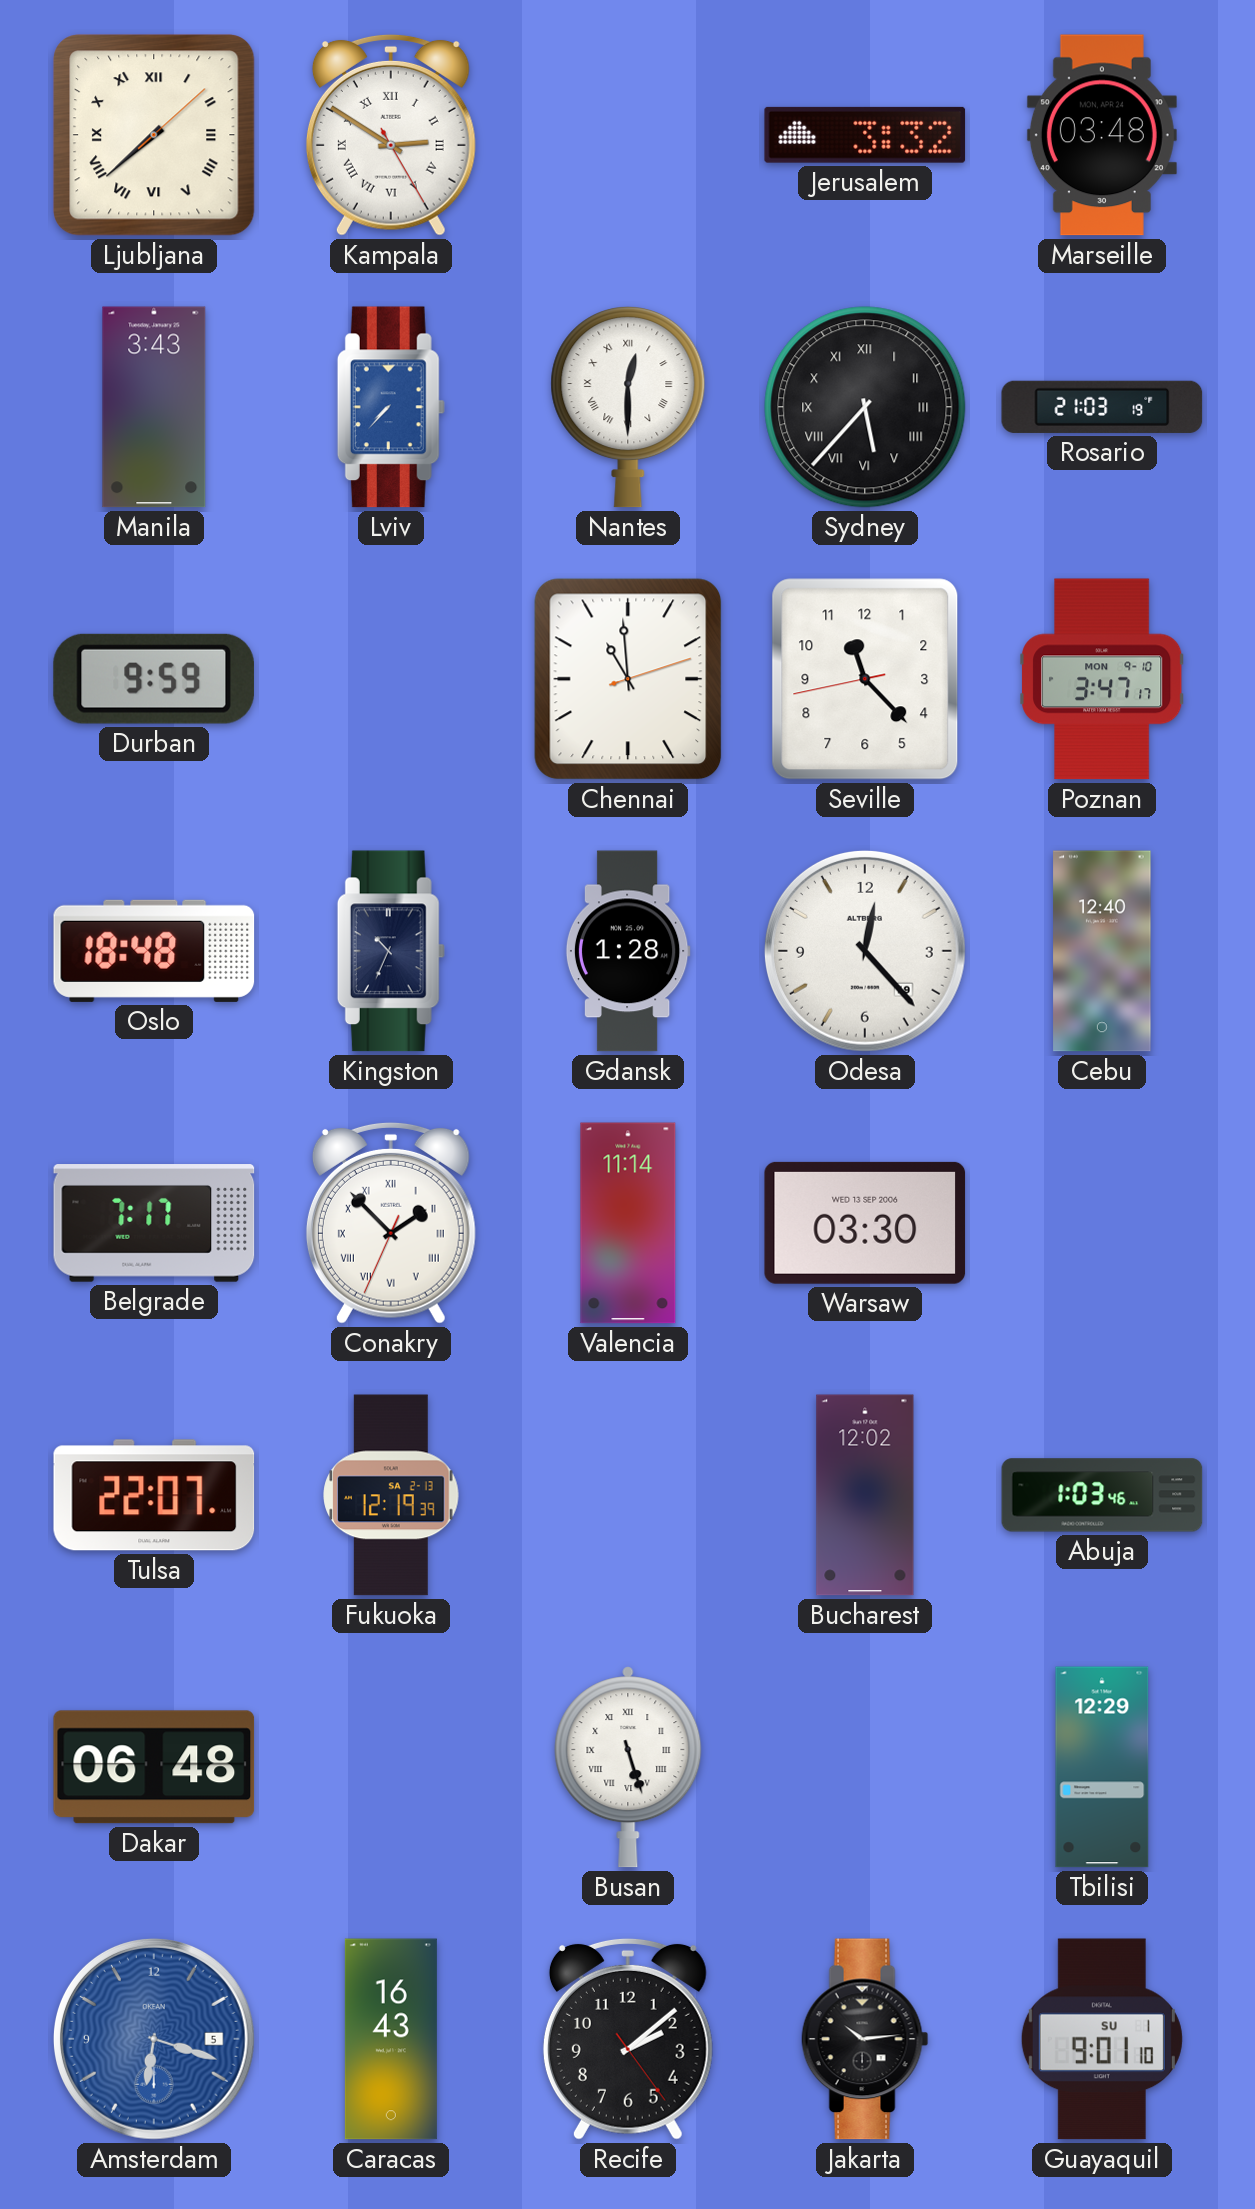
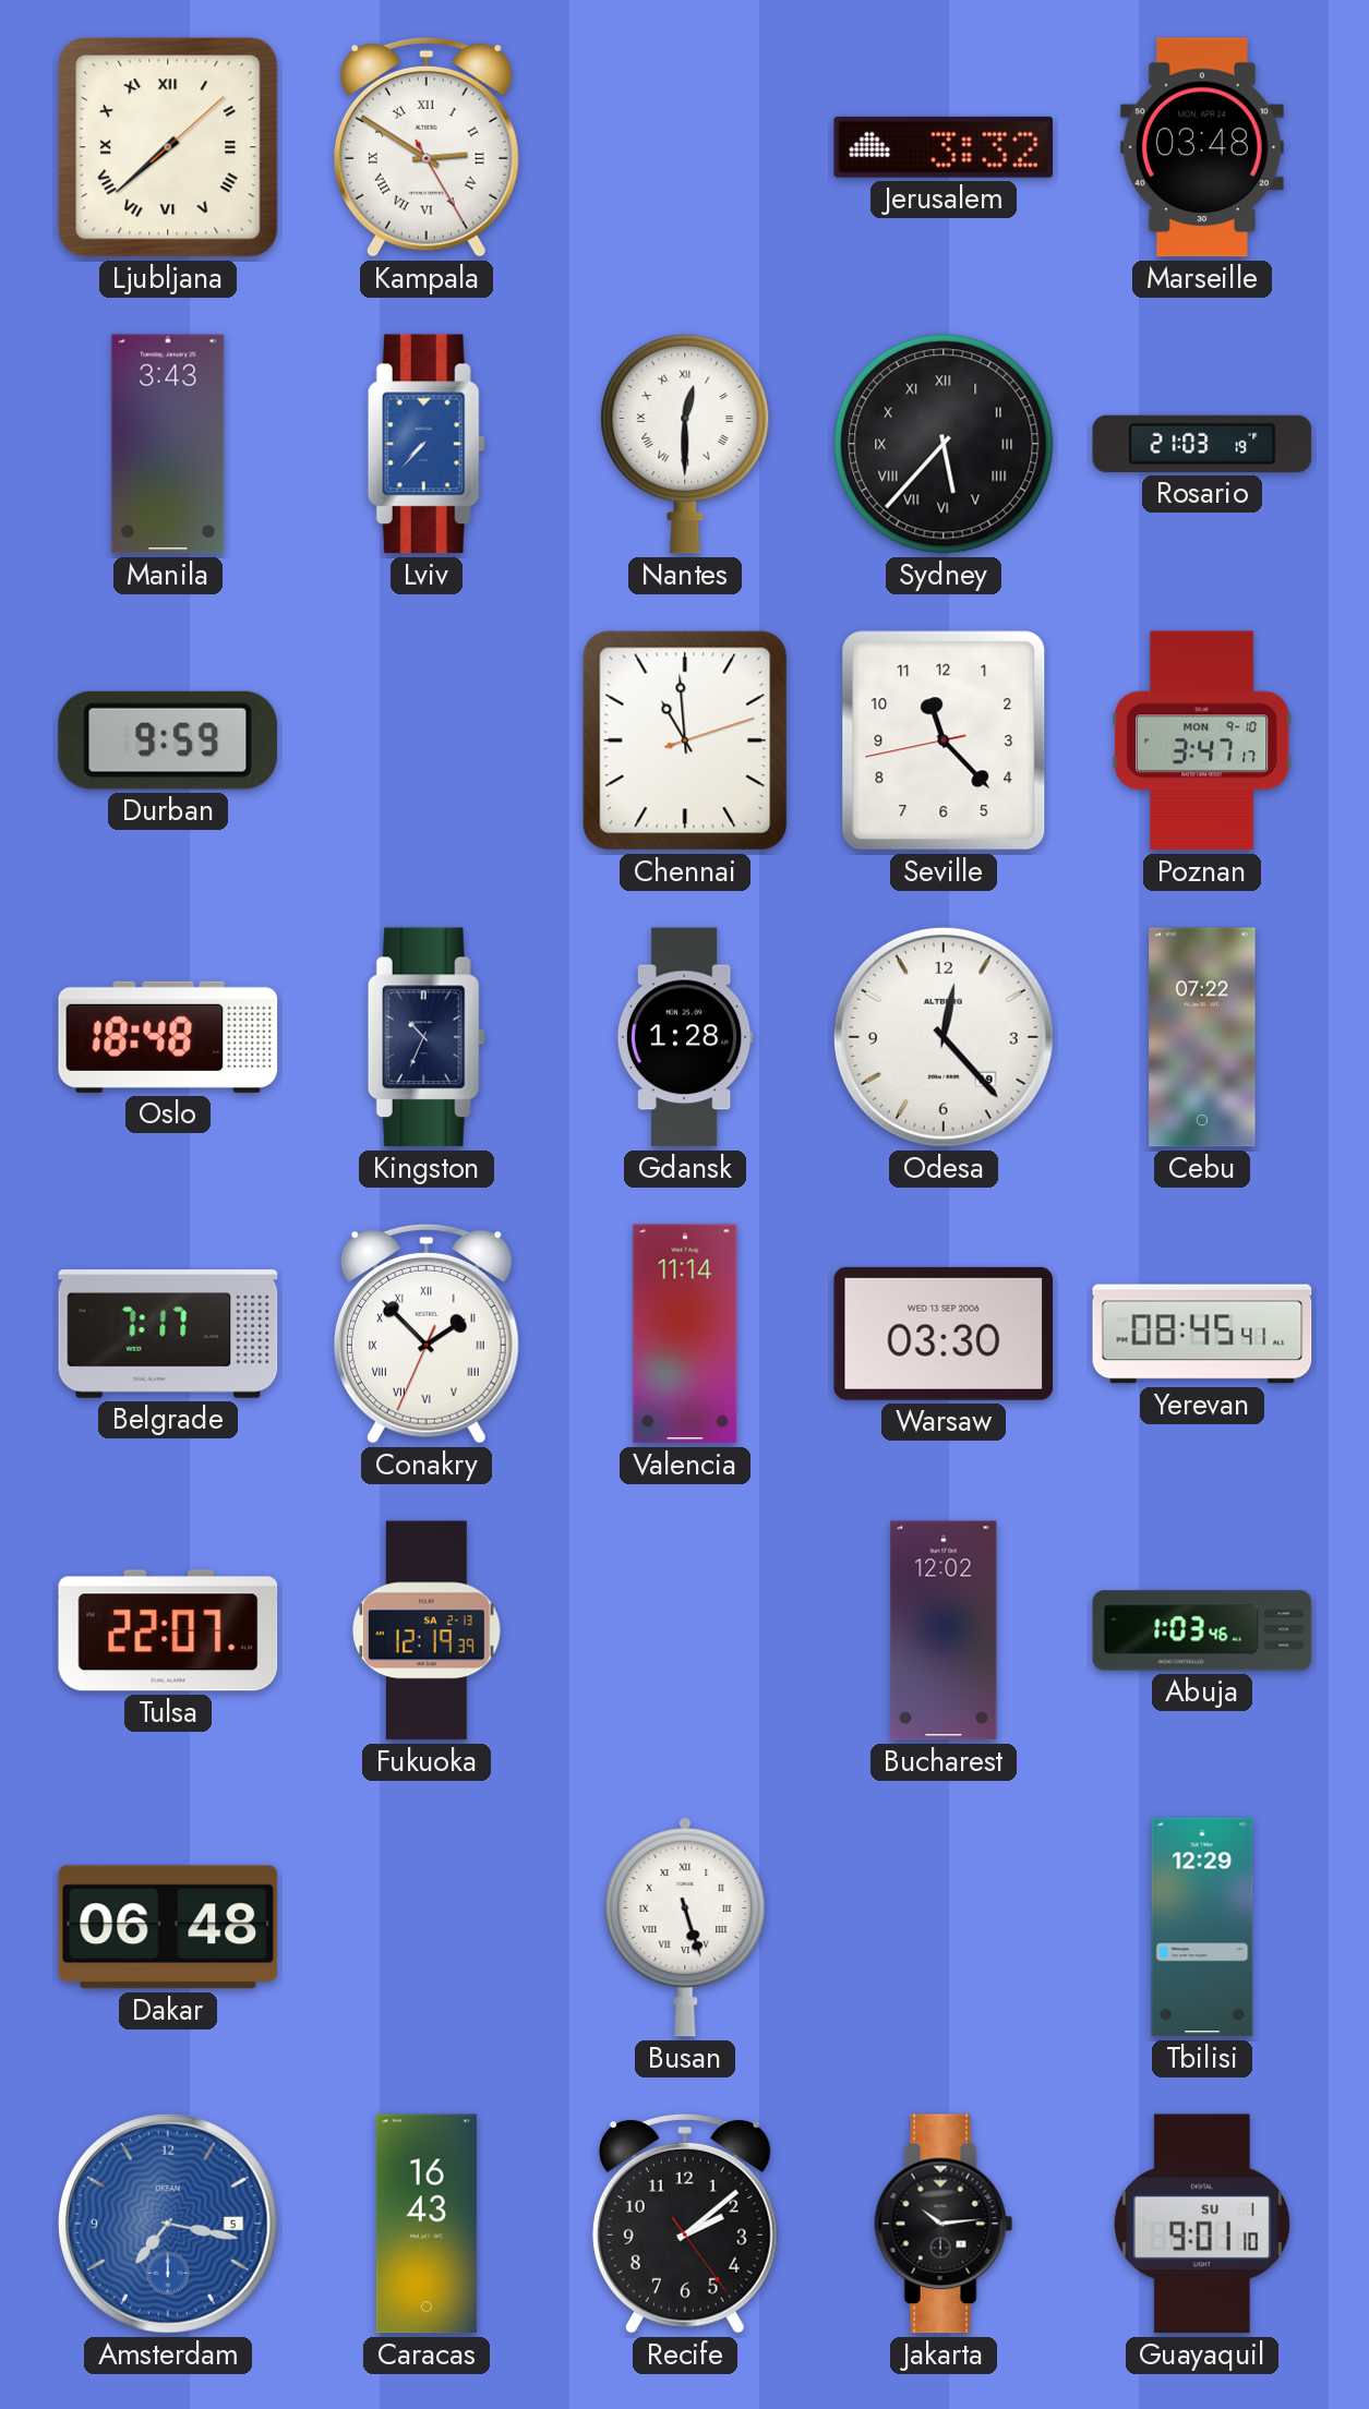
Cebu: 12:40 -> 07:22 (1202, 1037)
Yerevan: none -> 08:45 (1202, 1334)
Amsterdam: 6:18 -> 7:17 (168, 2224)
